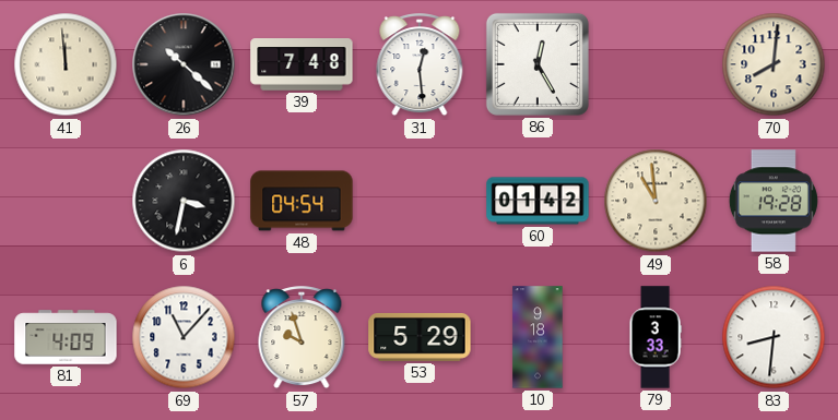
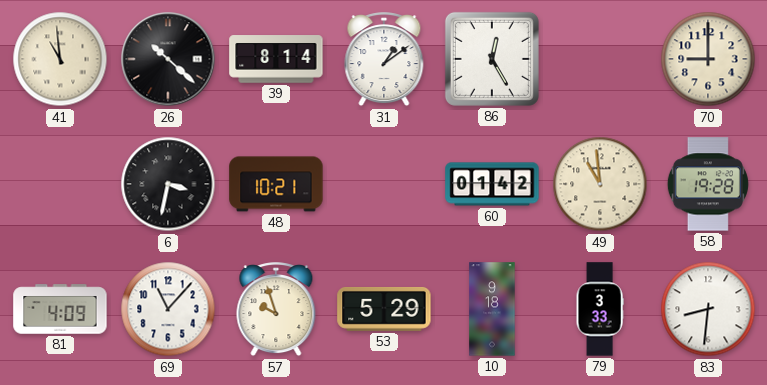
41: 11:59 -> 10:59 (60, 59)
39: 7:48 -> 8:14 (276, 59)
31: 12:29 -> 1:09 (384, 60)
70: 8:01 -> 9:00 (708, 59)
48: 04:54 -> 10:21 (276, 184)
